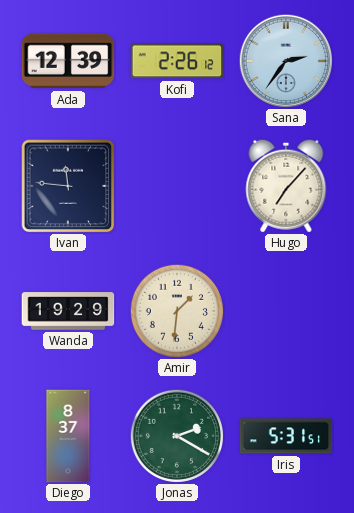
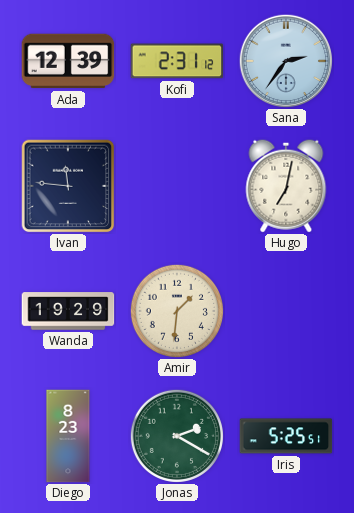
Kofi: 2:26 -> 2:31 (177, 61)
Hugo: 7:07 -> 7:02 (286, 186)
Diego: 8:37 -> 8:23 (68, 436)
Iris: 5:31 -> 5:25 (286, 436)
